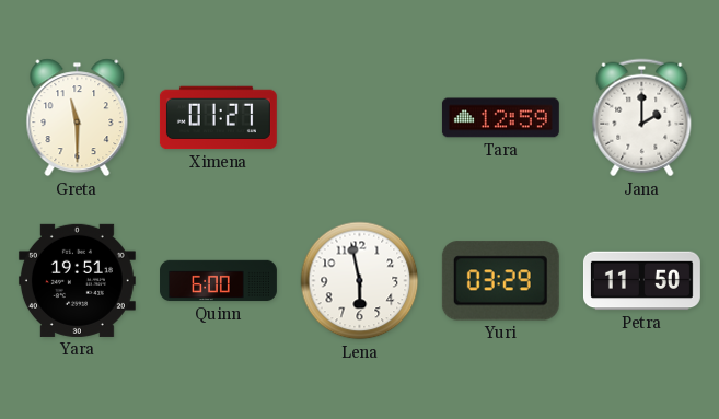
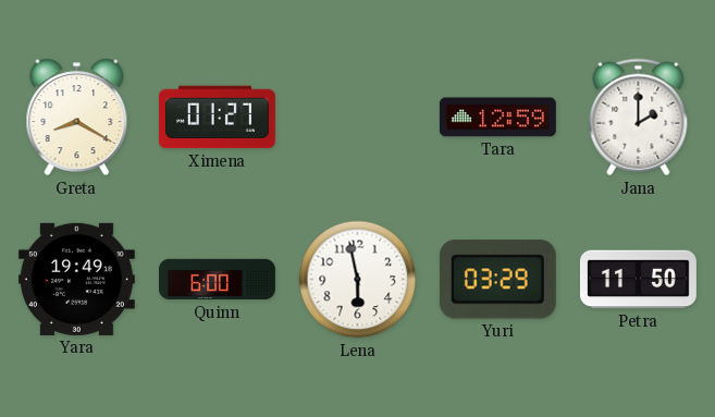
Greta: 11:30 -> 8:20 (77, 118)
Yara: 19:51 -> 19:49 (76, 279)
